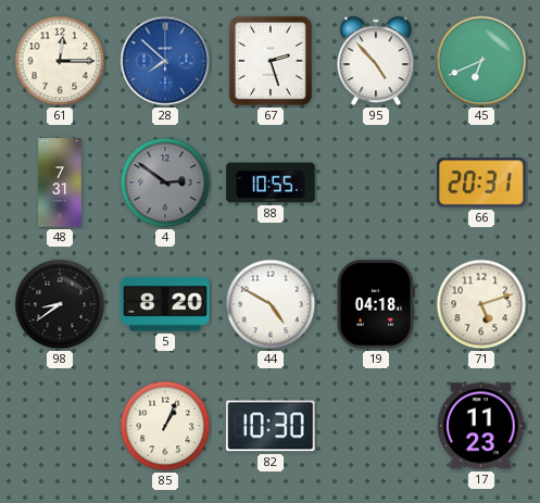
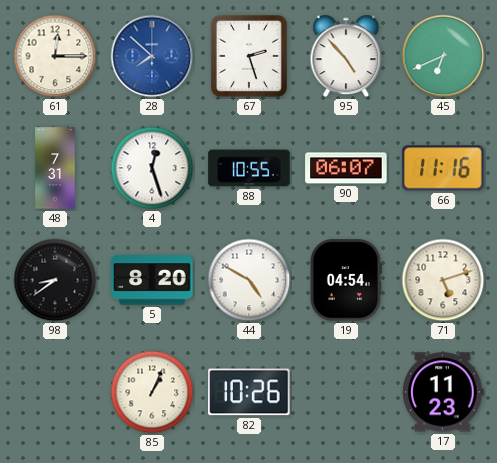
4: 2:51 -> 12:27 (152, 168)
4 dial: grey -> white (152, 168)
90: none -> 06:07 (346, 168)
66: 20:31 -> 11:16 (443, 168)
19: 04:18 -> 04:54 (346, 280)
82: 10:30 -> 10:26 (249, 392)
